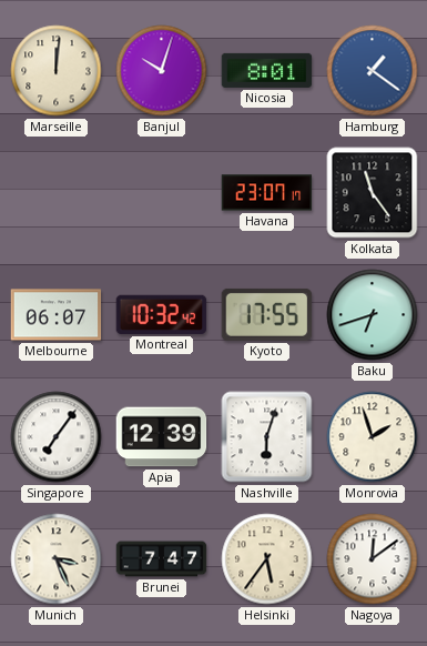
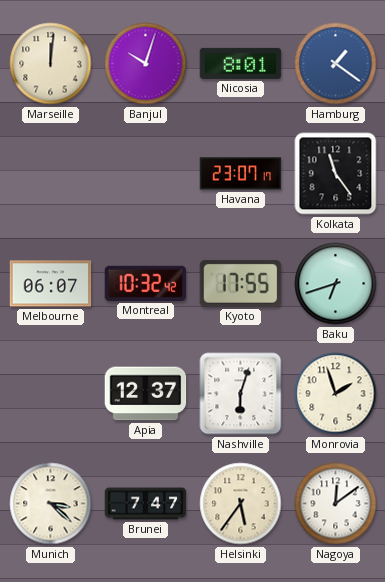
Singapore: 7:06 -> none (57, 437)
Apia: 12:39 -> 12:37 (146, 394)
Munich: 3:26 -> 3:22 (51, 504)
